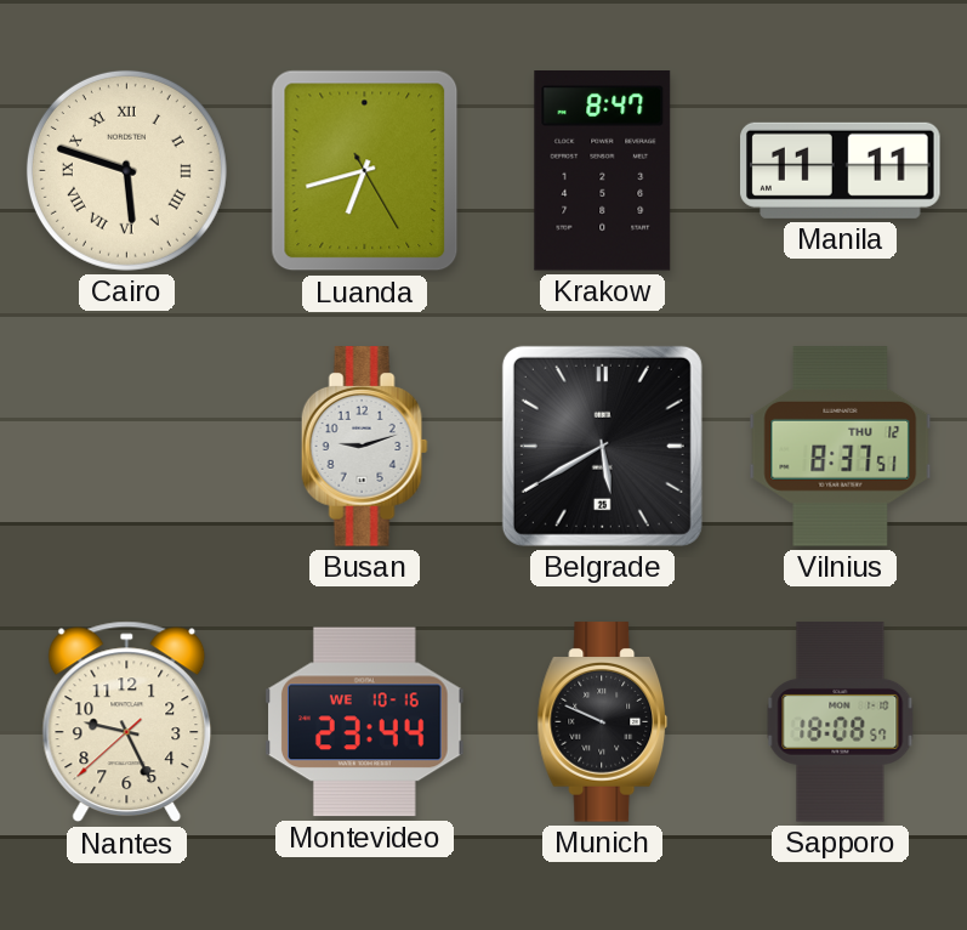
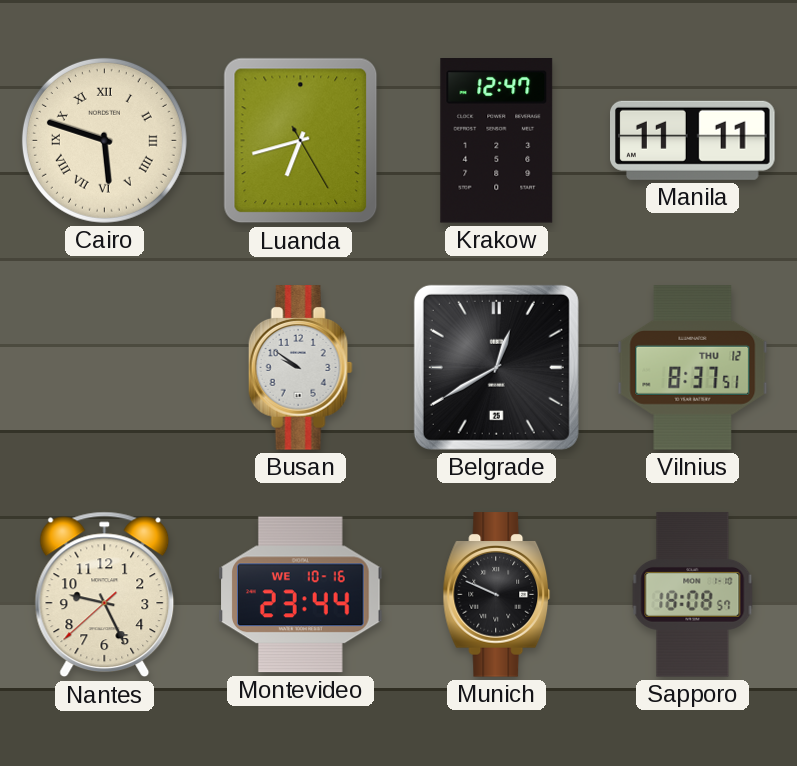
Krakow: 8:47 -> 12:47 (497, 141)
Busan: 9:12 -> 9:51 (300, 368)
Belgrade: 5:40 -> 12:40 (496, 367)
